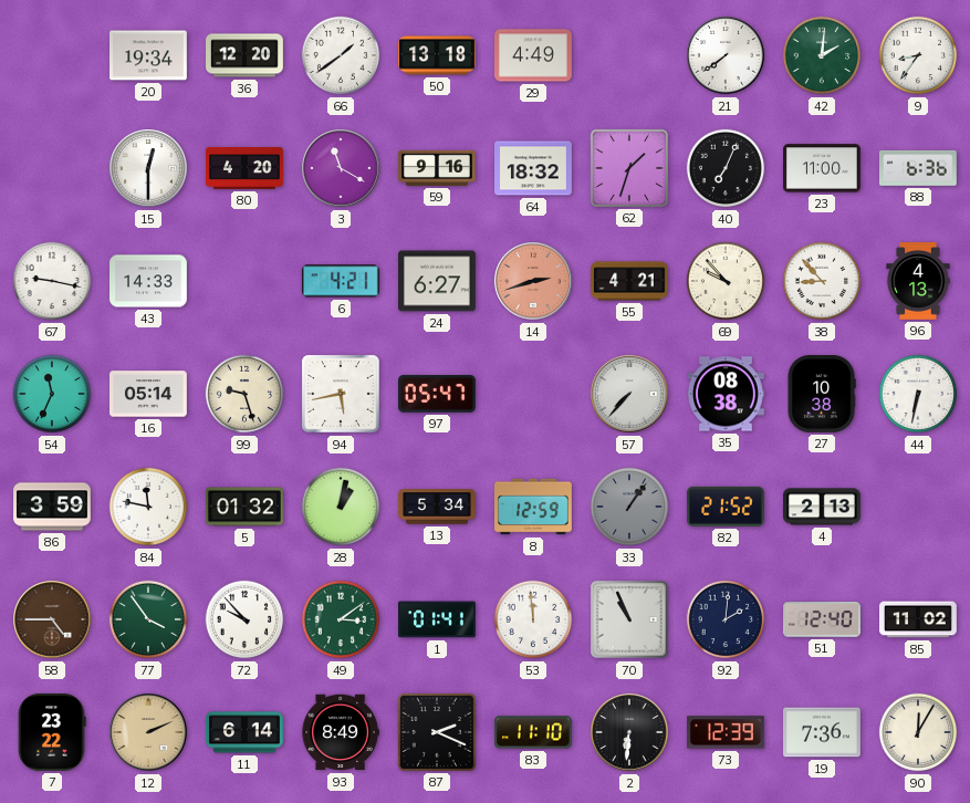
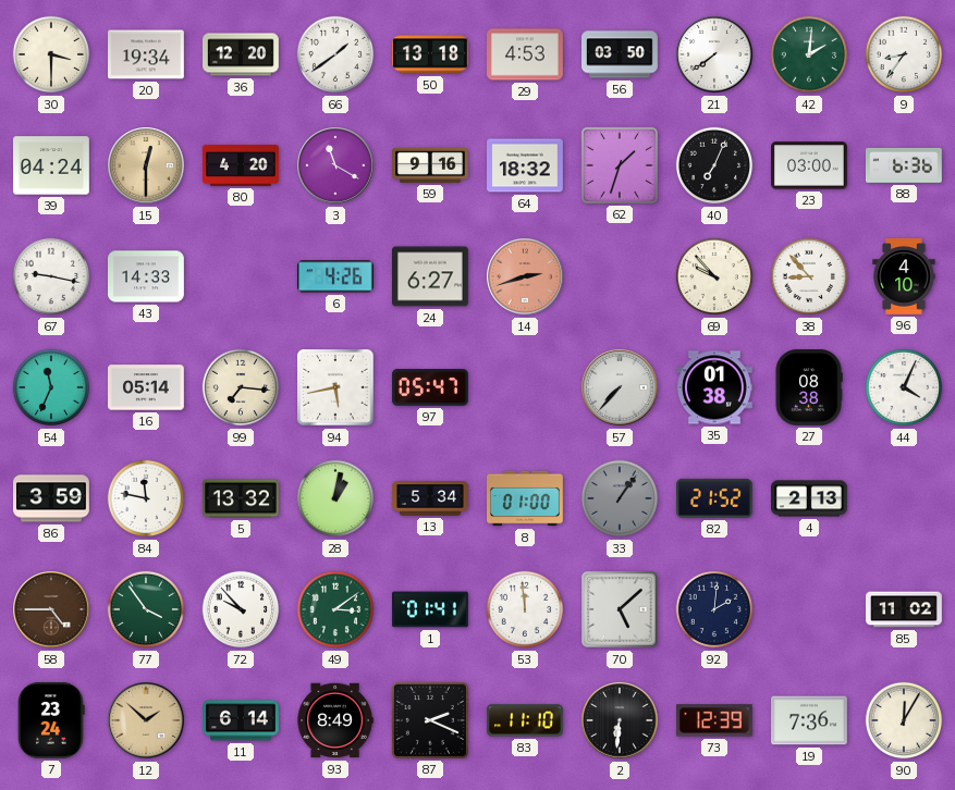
30: none -> 3:30 (51, 54)
29: 4:49 -> 4:53 (526, 54)
56: none -> 03:50 (621, 54)
39: none -> 04:24 (52, 165)
15 dial: white -> champagne (146, 165)
23: 11:00 -> 03:00 (810, 165)
6: 4:21 -> 4:26 (335, 276)
55: 4:21 -> none (629, 281)
96: 4:13 -> 4:10 (904, 277)
99: 9:27 -> 7:16 (241, 387)
35: 08:38 -> 01:38 (715, 387)
27: 10:38 -> 08:38 (809, 388)
44: 6:32 -> 4:04 (904, 387)
5: 01:32 -> 13:32 (242, 498)
8: 12:59 -> 01:00 (526, 498)
70: 10:56 -> 5:08 (620, 609)
51: 12:40 -> none (823, 619)
7: 23:22 -> 23:24 (51, 720)
12: 2:11 -> 1:52 (146, 720)
